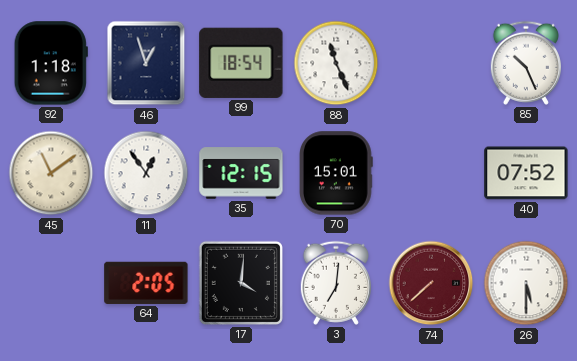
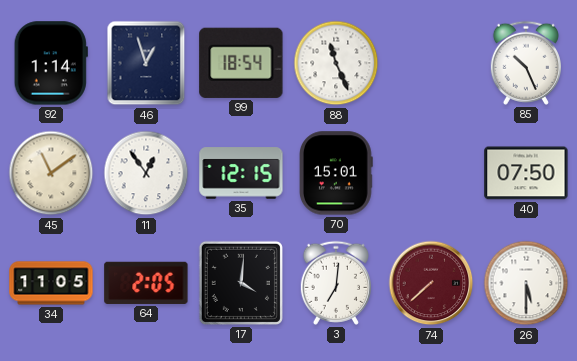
92: 1:18 -> 1:14 (51, 63)
40: 07:52 -> 07:50 (526, 173)
34: none -> 11:05 (51, 283)
